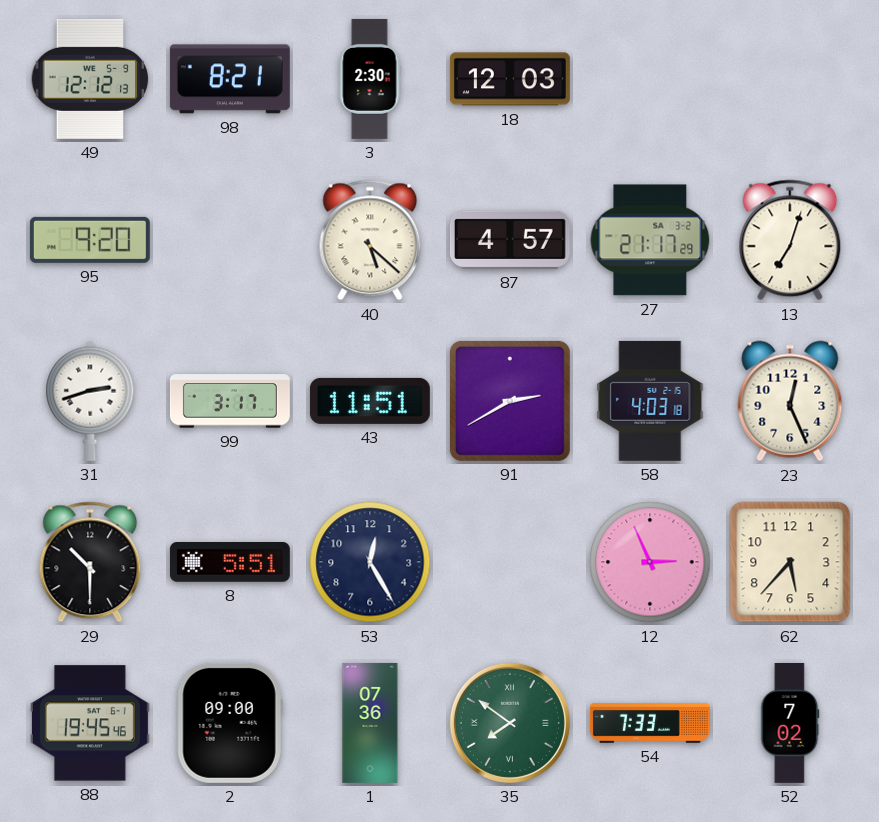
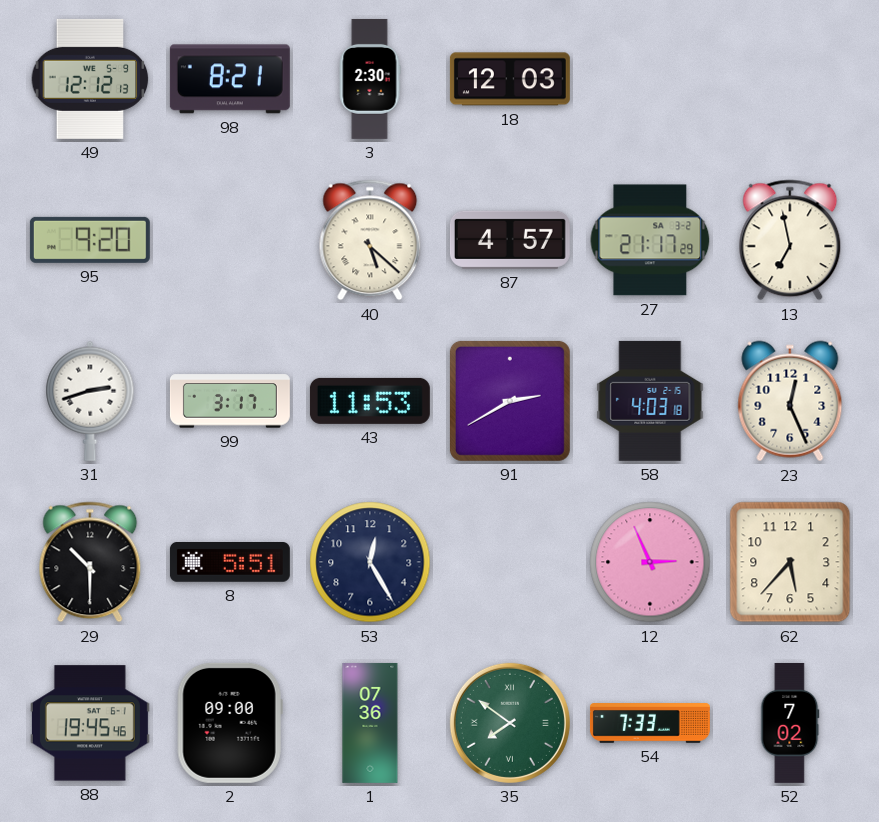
13: 7:03 -> 6:58 (790, 240)
43: 11:51 -> 11:53 (370, 401)
